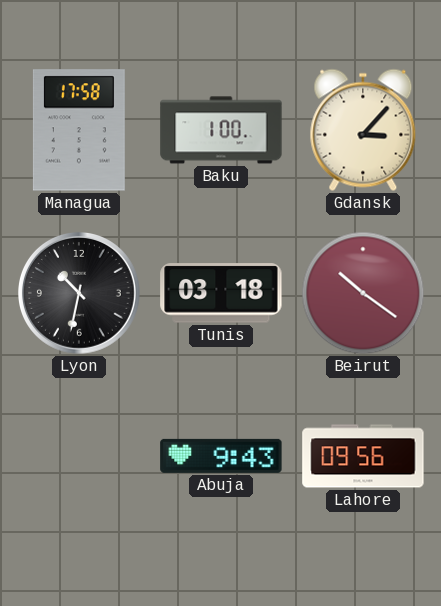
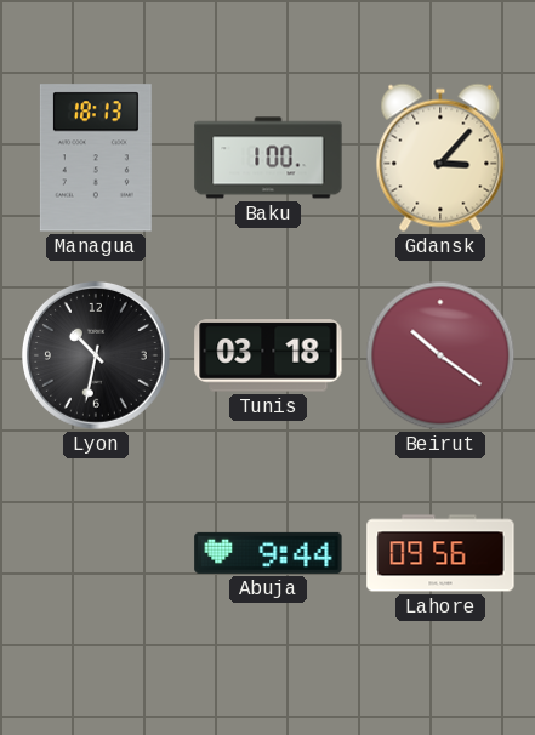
Managua: 17:58 -> 18:13 (96, 158)
Abuja: 9:43 -> 9:44 (268, 553)
